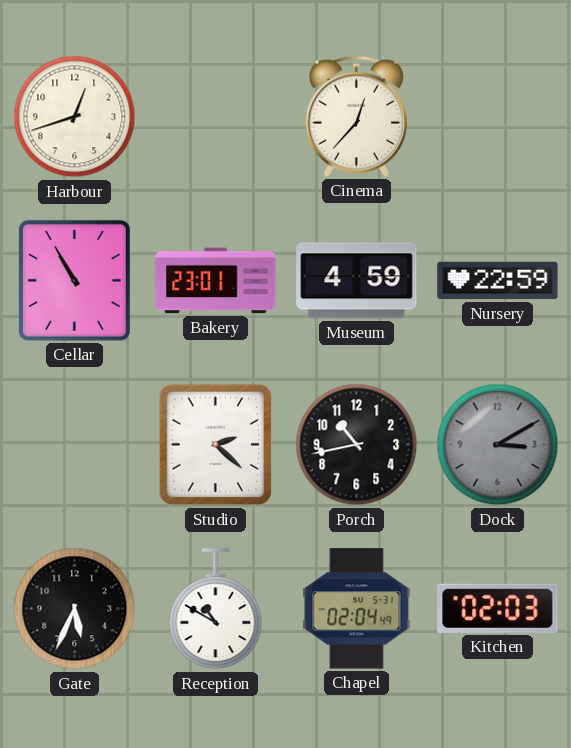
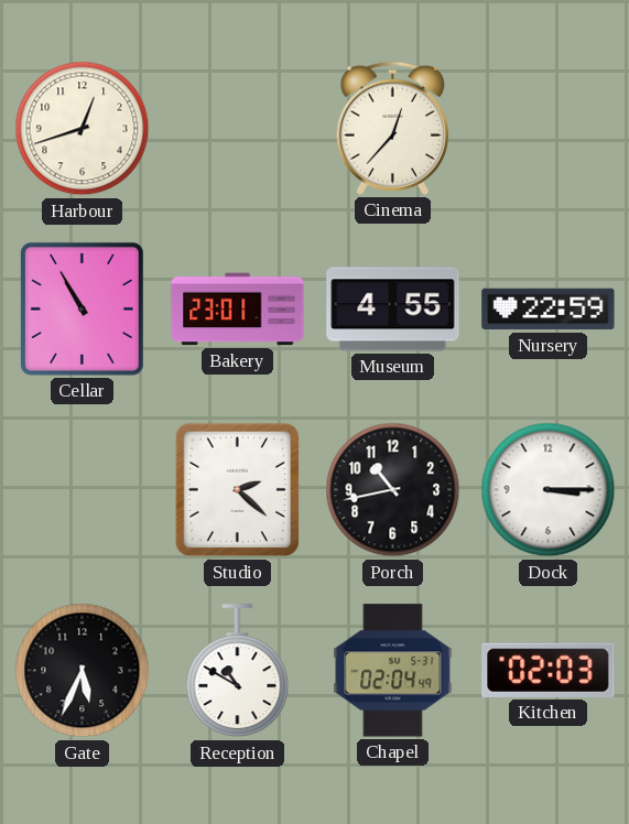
Museum: 4:59 -> 4:55 (393, 310)
Dock: 3:10 -> 3:15 (549, 490)
Dock dial: grey -> white (549, 490)
